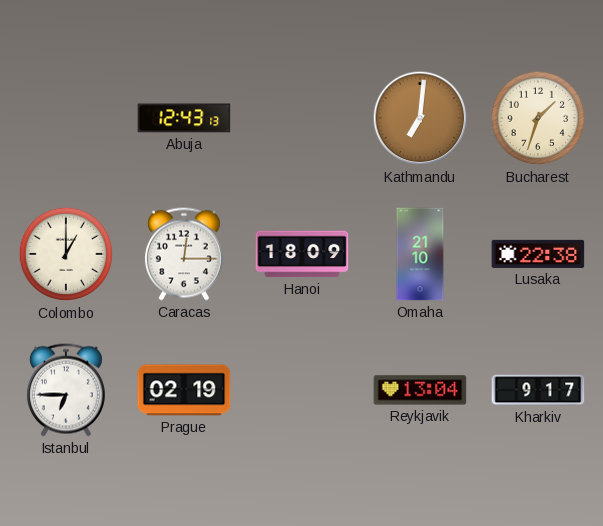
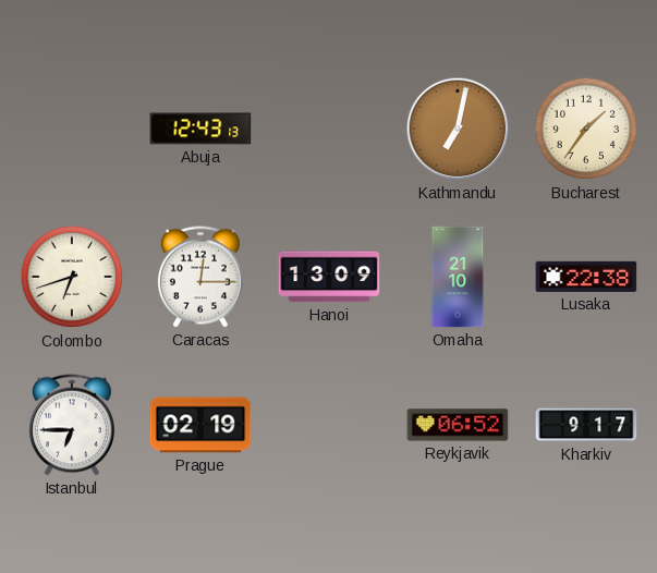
Kathmandu: 7:01 -> 7:02 (458, 129)
Bucharest: 1:33 -> 1:36 (586, 129)
Colombo: 1:00 -> 6:42 (72, 277)
Hanoi: 18:09 -> 13:09 (329, 277)
Reykjavik: 13:04 -> 06:52 (458, 425)
